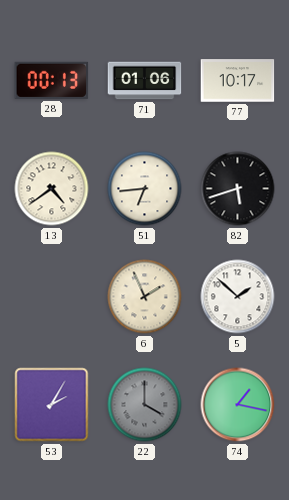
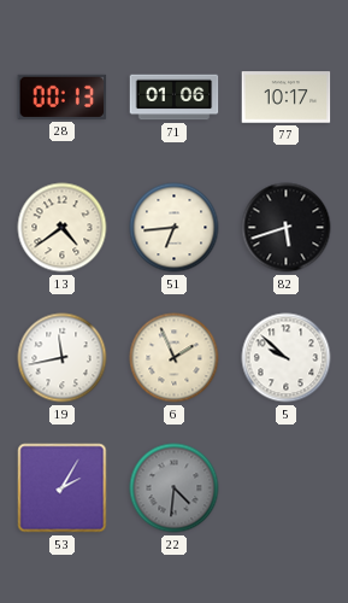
19: none -> 11:43 (63, 358)
5: 1:52 -> 9:52 (287, 358)
22: 4:00 -> 4:31 (175, 488)
74: 1:17 -> none (238, 405)
